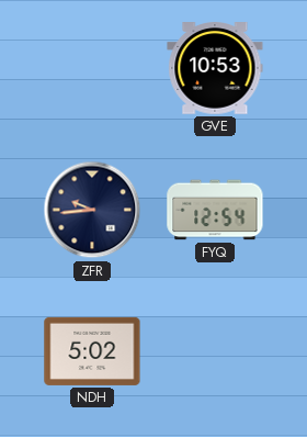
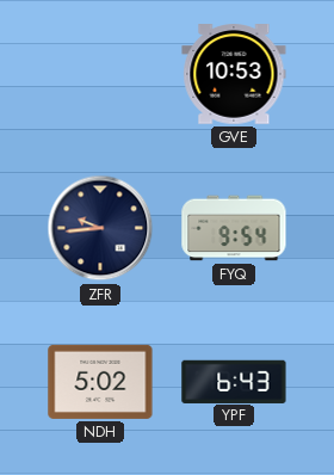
FYQ: 12:54 -> 9:54 (234, 228)
YPF: none -> 6:43 (234, 381)
